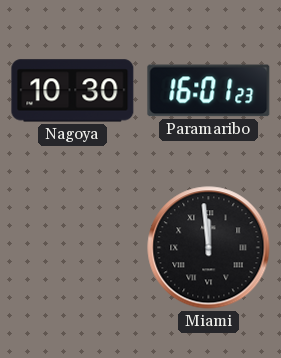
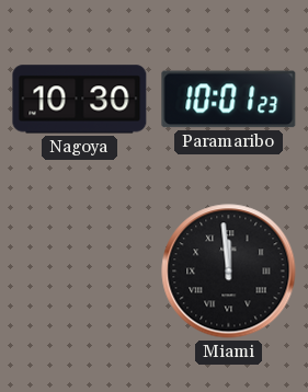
Paramaribo: 16:01 -> 10:01 (229, 100)
